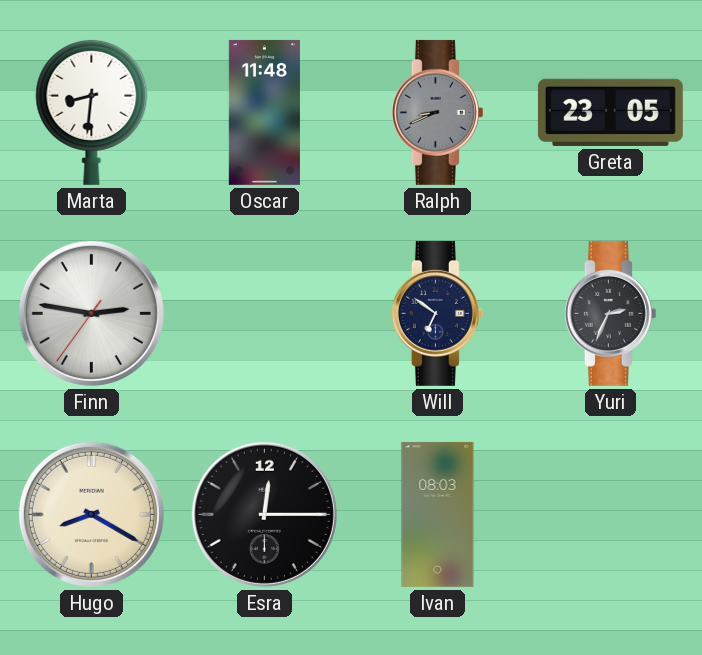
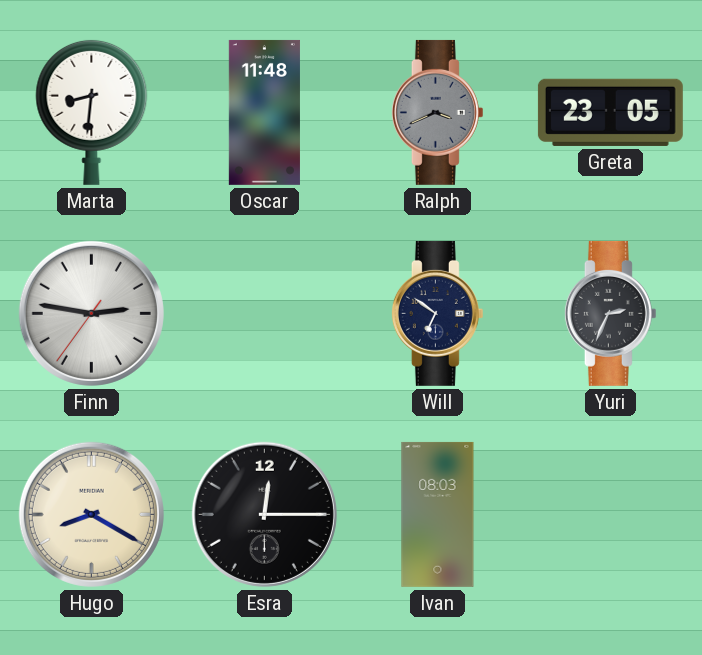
Ralph: 8:41 -> 3:41 (437, 112)
